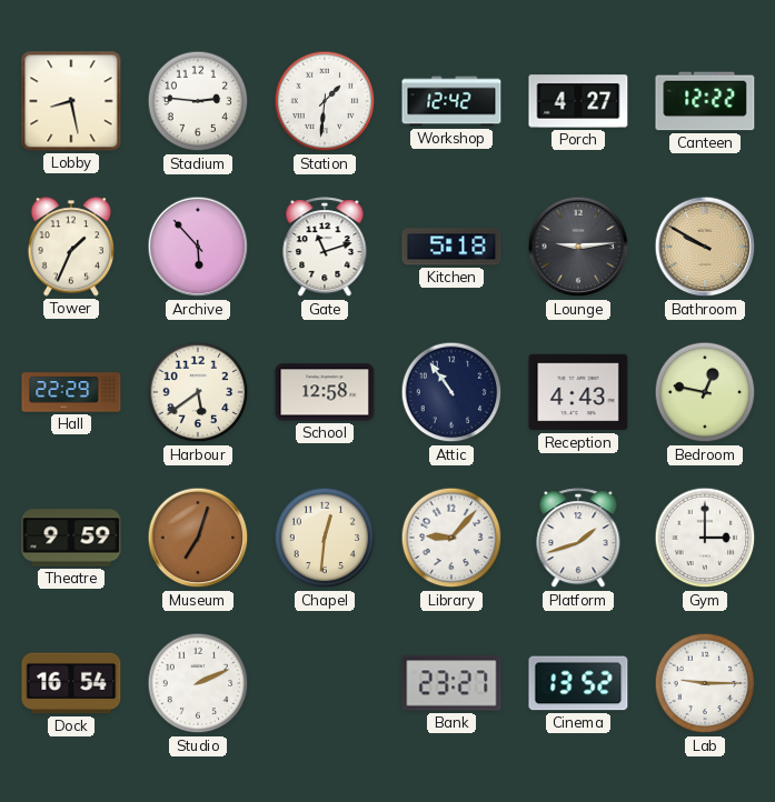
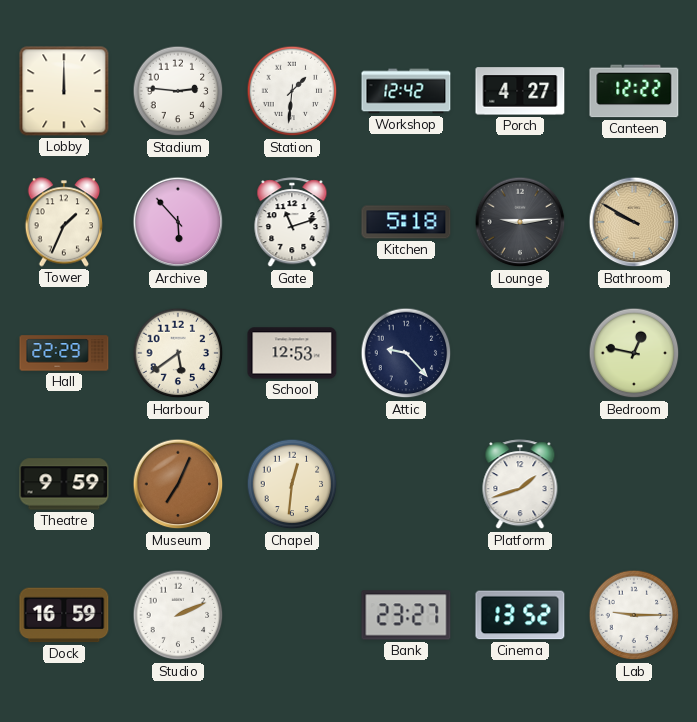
Lobby: 8:28 -> 12:00 (64, 91)
School: 12:58 -> 12:53 (292, 353)
Attic: 10:54 -> 9:23 (406, 353)
Reception: 4:43 -> none (578, 392)
Museum: 7:03 -> 7:04 (178, 484)
Library: 9:07 -> none (451, 538)
Gym: 3:00 -> none (705, 538)
Dock: 16:54 -> 16:59 (64, 615)
